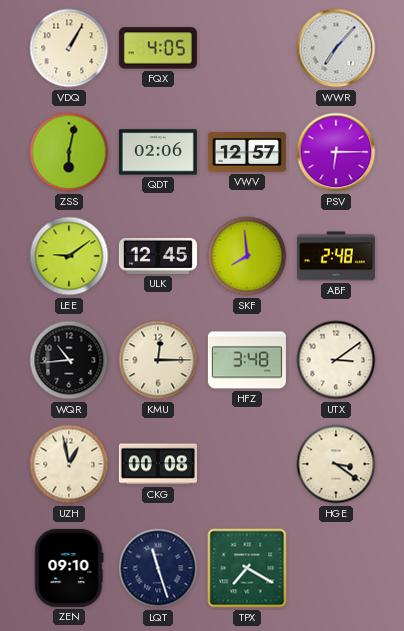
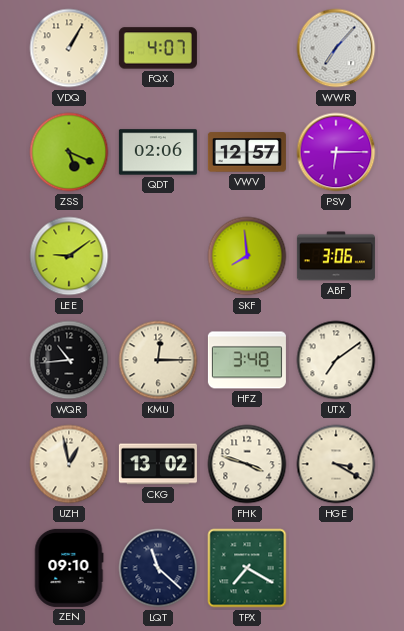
FQX: 4:05 -> 4:07 (158, 48)
ZSS: 6:02 -> 5:19 (69, 152)
ULK: 12:45 -> none (158, 256)
ABF: 2:48 -> 3:06 (336, 256)
UTX: 3:09 -> 7:09 (336, 360)
CKG: 00:08 -> 13:02 (158, 464)
FHK: none -> 3:48 (247, 464)
HGE: 3:21 -> 3:20 (336, 464)
LQT: 11:27 -> 11:22 (158, 568)
